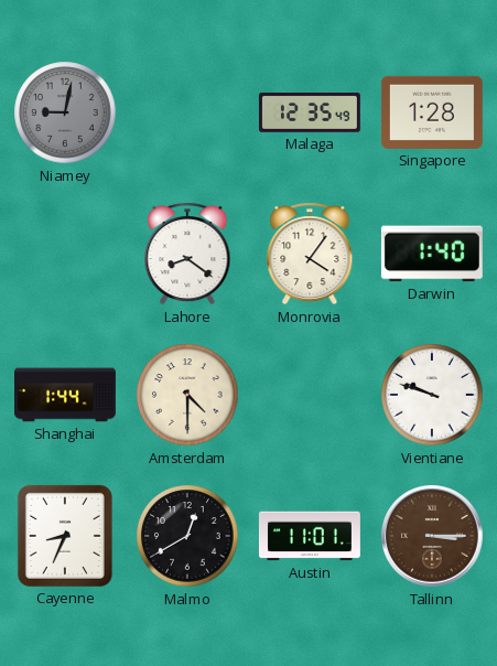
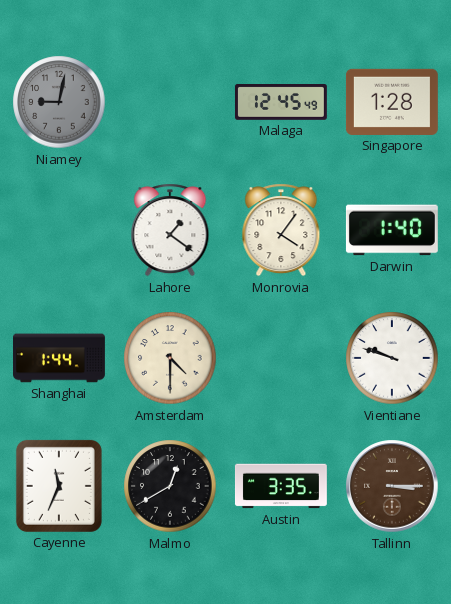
Malaga: 12:35 -> 12:45 (281, 103)
Lahore: 8:21 -> 1:21 (170, 230)
Cayenne: 8:34 -> 11:34 (59, 486)
Austin: 11:01 -> 3:35 (281, 486)
